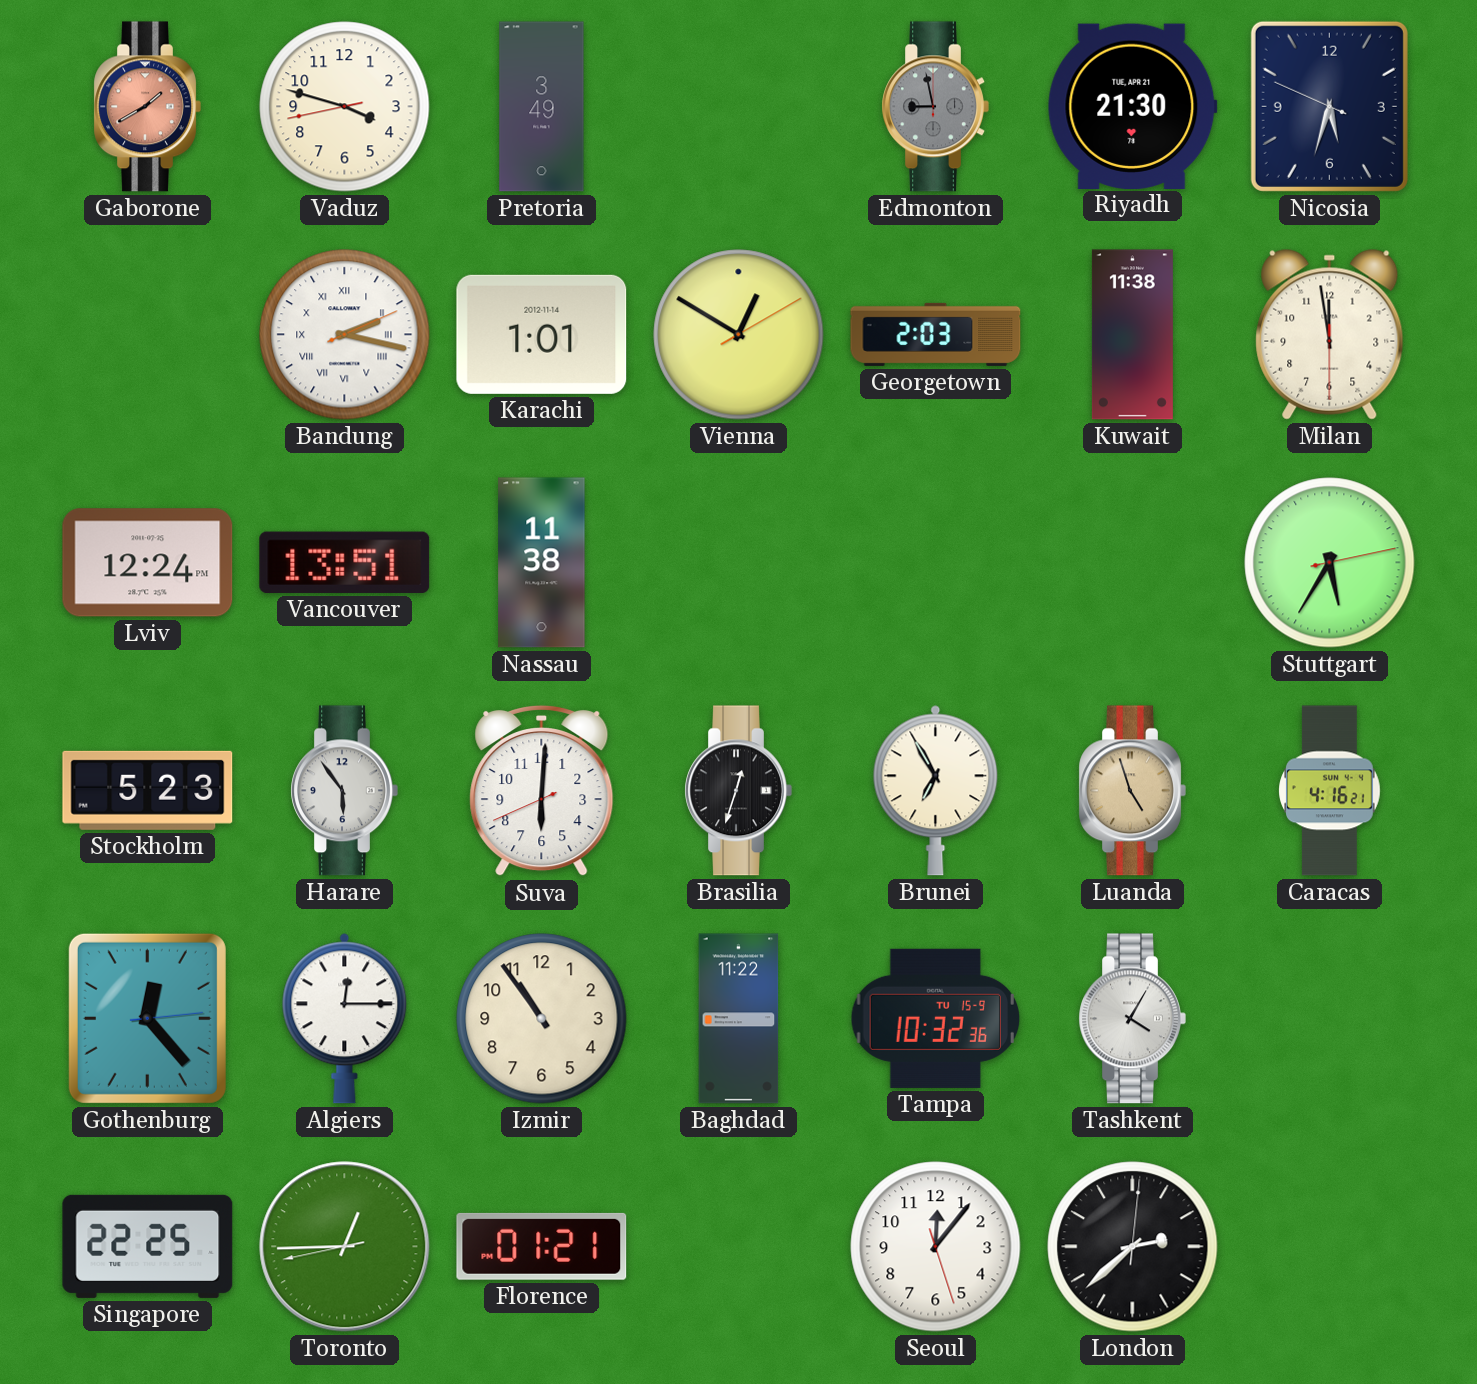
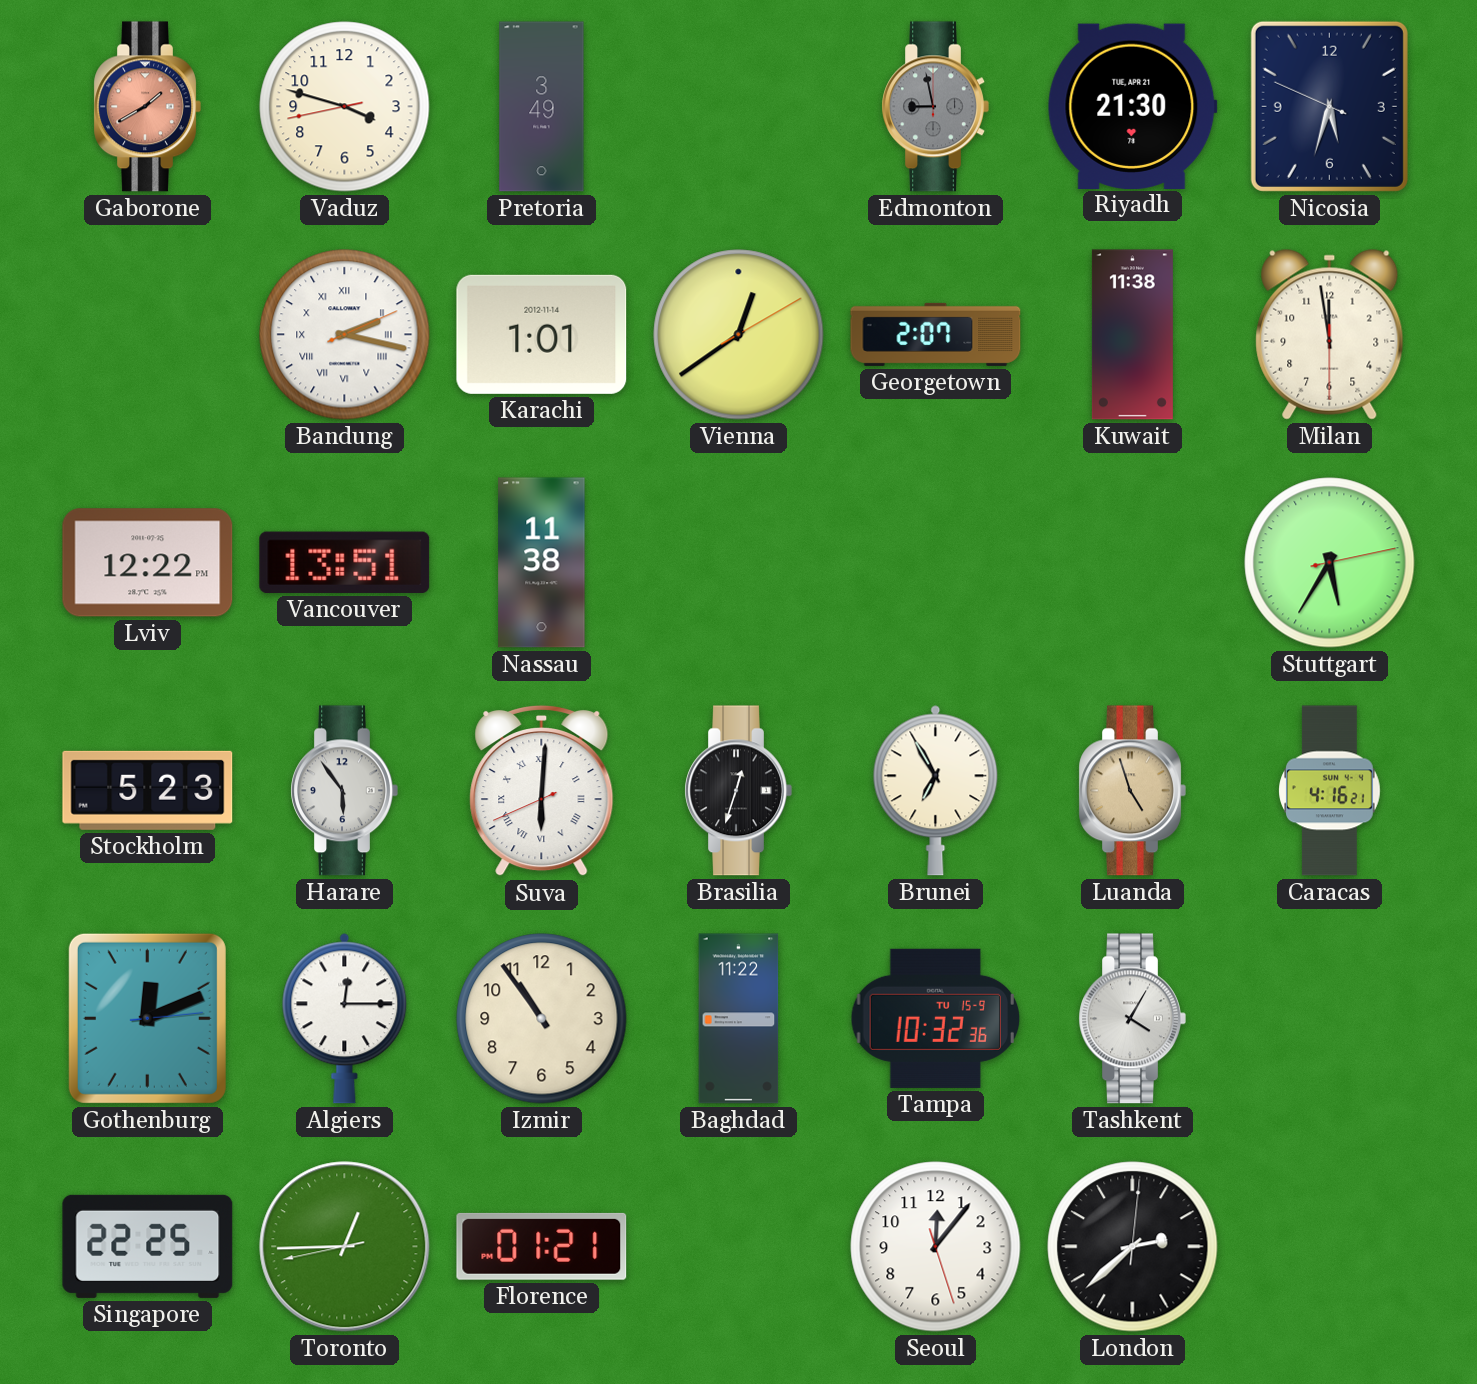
Vienna: 12:50 -> 12:39 (739, 335)
Georgetown: 2:03 -> 2:07 (936, 334)
Lviv: 12:24 -> 12:22 (148, 563)
Suva numerals: Arabic -> Roman (542, 791)
Gothenburg: 12:23 -> 12:11 (147, 1018)
